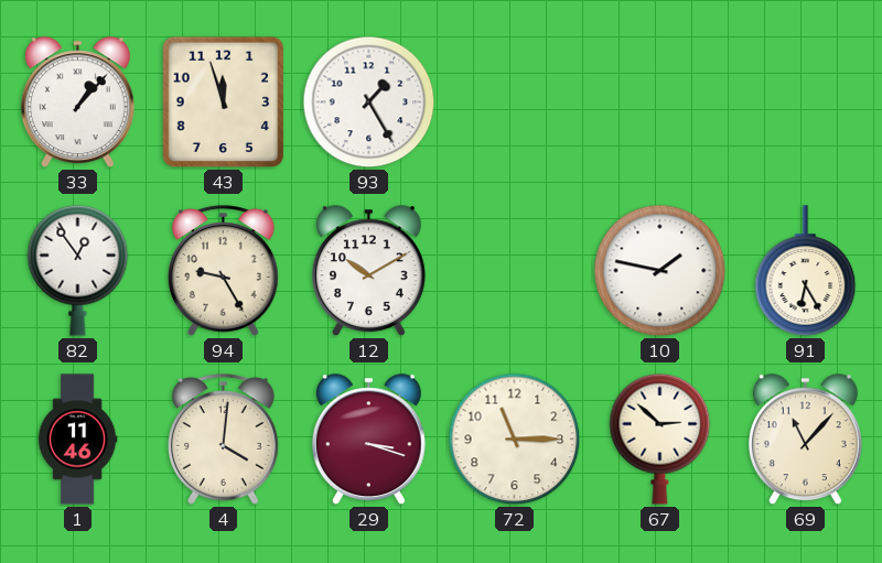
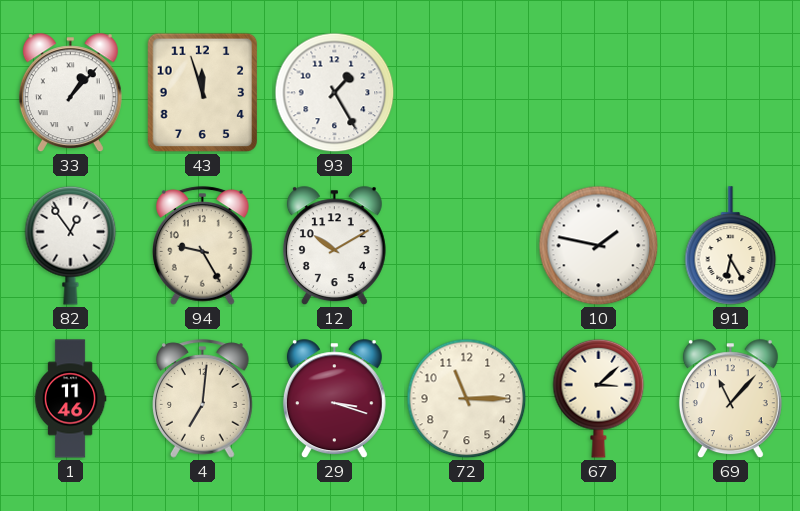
4: 4:01 -> 7:01 (203, 399)
67: 2:52 -> 3:08 (599, 398)
